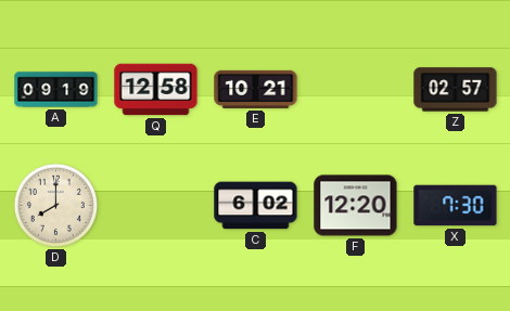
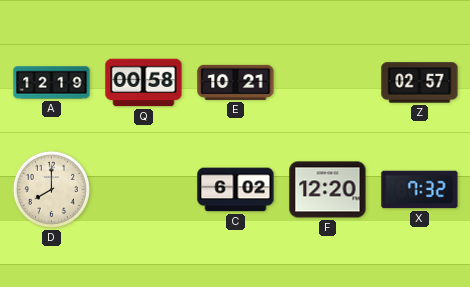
A: 09:19 -> 12:19 (52, 83)
Q: 12:58 -> 00:58 (144, 83)
X: 7:30 -> 7:32 (420, 190)
